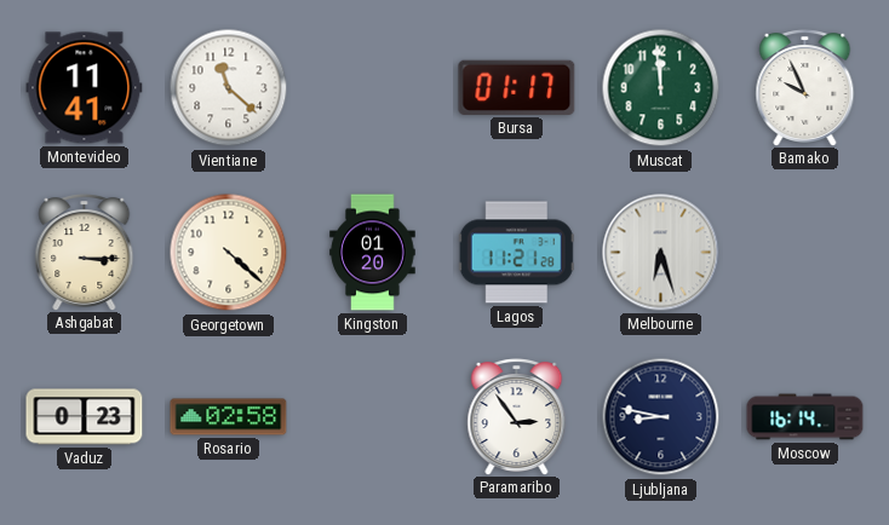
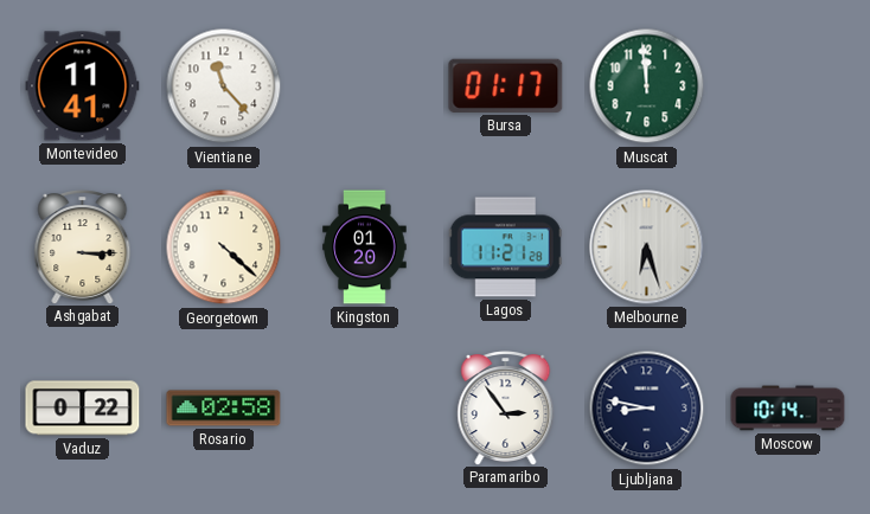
Vientiane: 11:22 -> 11:23 (224, 86)
Bamako: 9:56 -> none (805, 88)
Vaduz: 0:23 -> 0:22 (83, 409)
Moscow: 16:14 -> 10:14 (788, 409)
